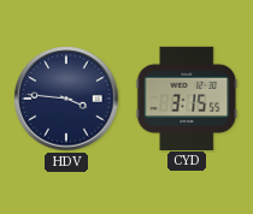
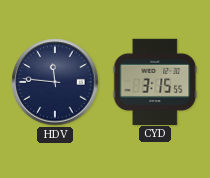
HDV: 3:46 -> 11:46 (55, 82)
